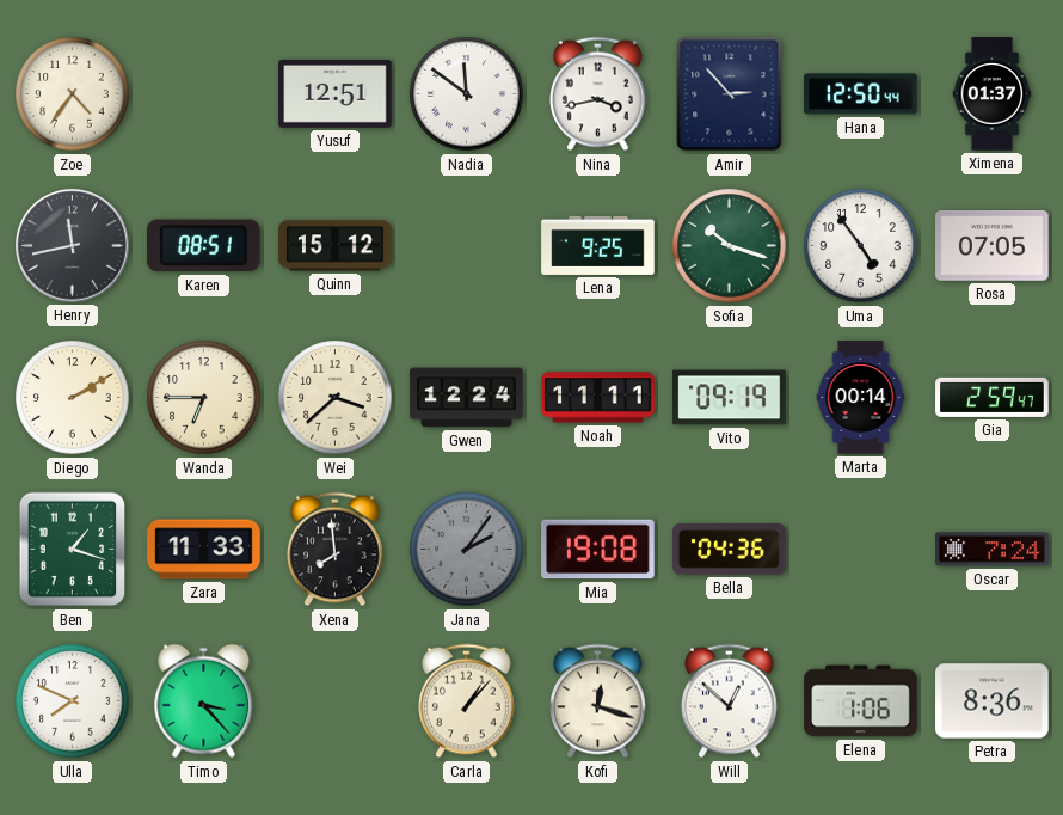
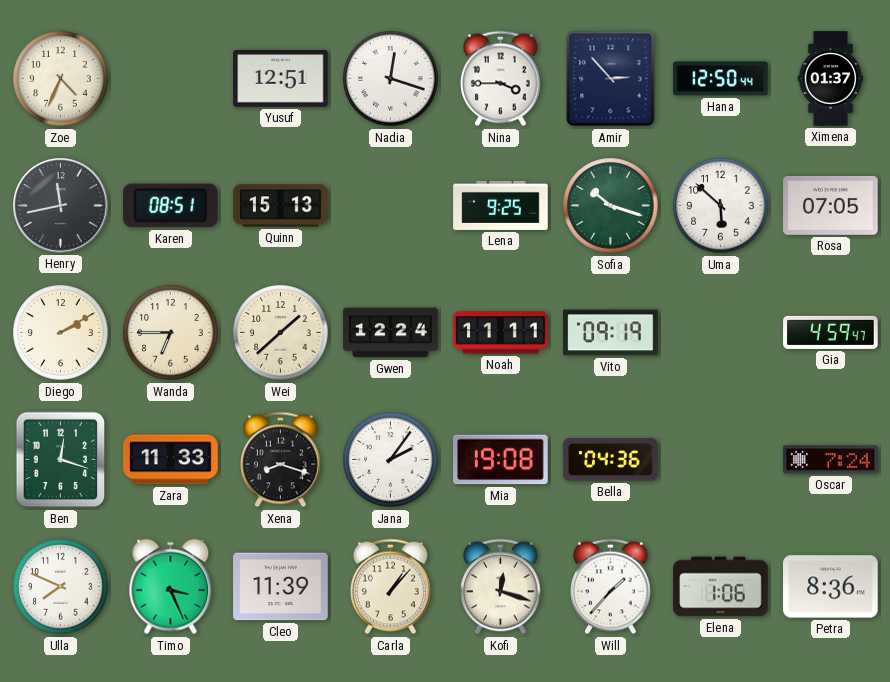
Zoe: 4:36 -> 4:34 (61, 79)
Nadia: 11:51 -> 12:18 (391, 79)
Nina: 3:43 -> 3:45 (501, 79)
Quinn: 15:12 -> 15:13 (281, 206)
Uma: 4:54 -> 5:52 (721, 206)
Wei: 3:38 -> 1:38 (281, 333)
Marta: 00:14 -> none (861, 398)
Gia: 2:59 -> 4:59 (831, 332)
Ben: 1:18 -> 12:18 (61, 460)
Xena: 7:59 -> 8:18 (281, 460)
Jana dial: grey -> white (391, 460)
Timo: 3:23 -> 3:26 (171, 587)
Cleo: none -> 11:39 (281, 587)
Will: 12:52 -> 1:37 (611, 587)
